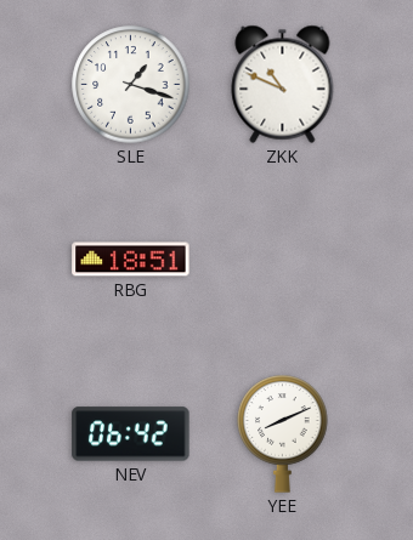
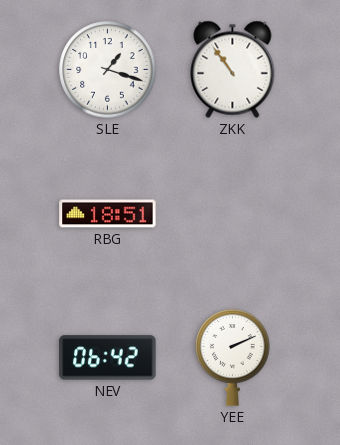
ZKK: 10:49 -> 10:54 (233, 69)
YEE: 8:11 -> 2:11 (233, 358)
